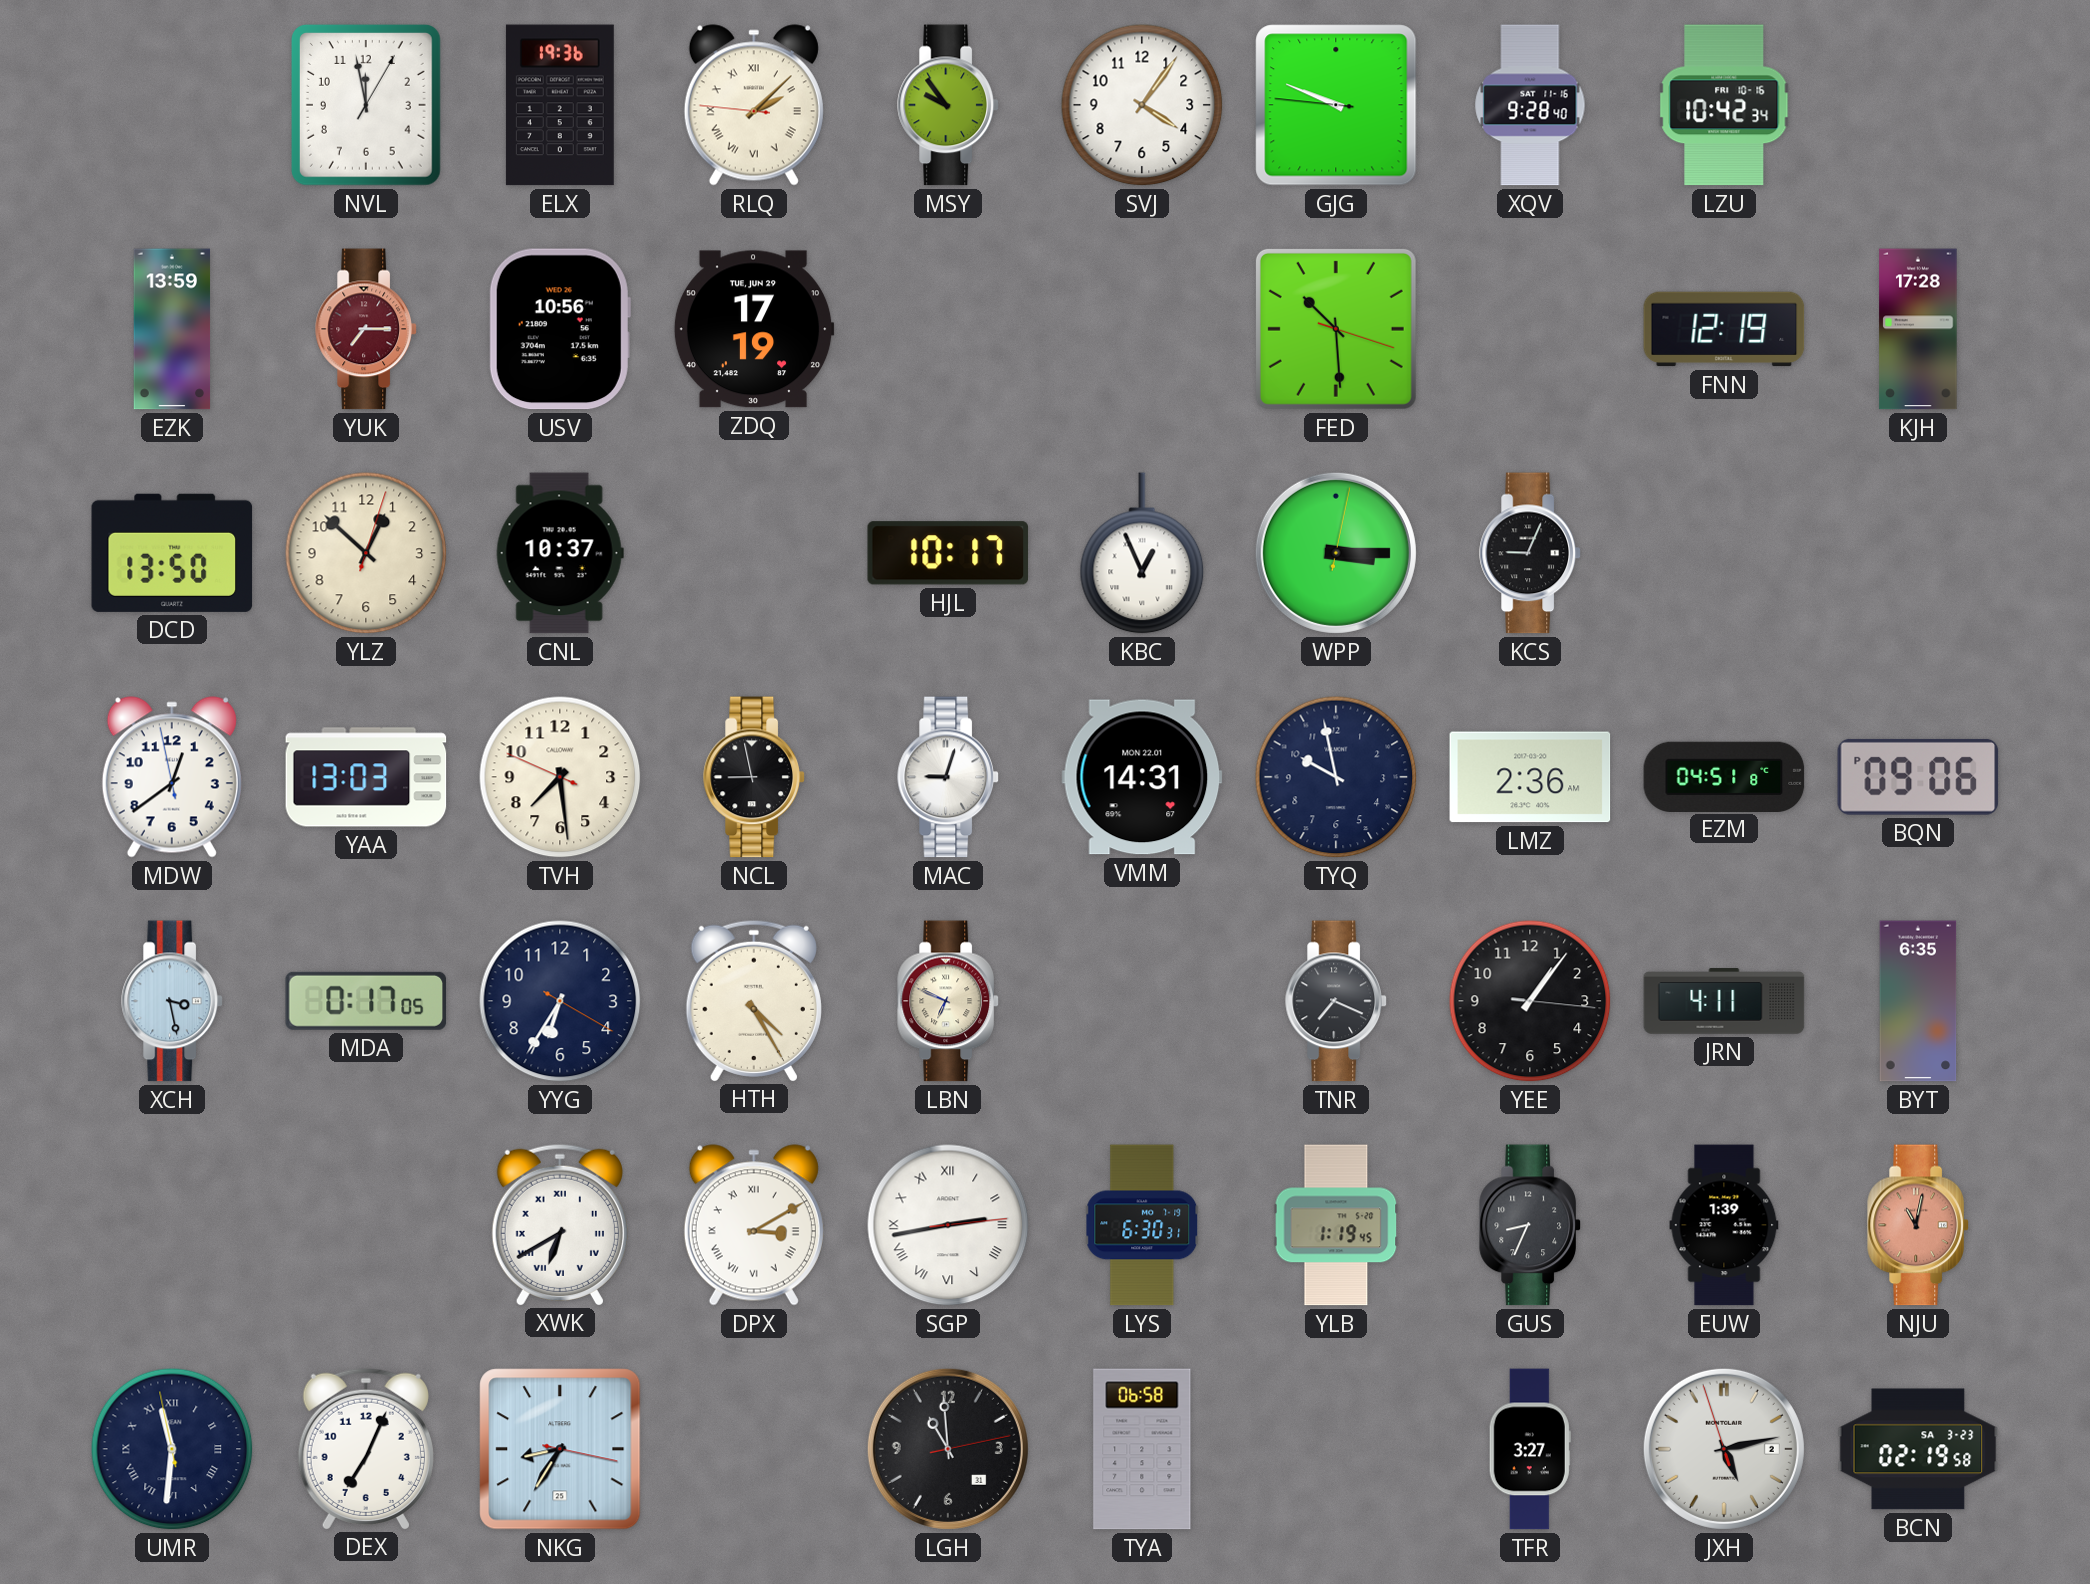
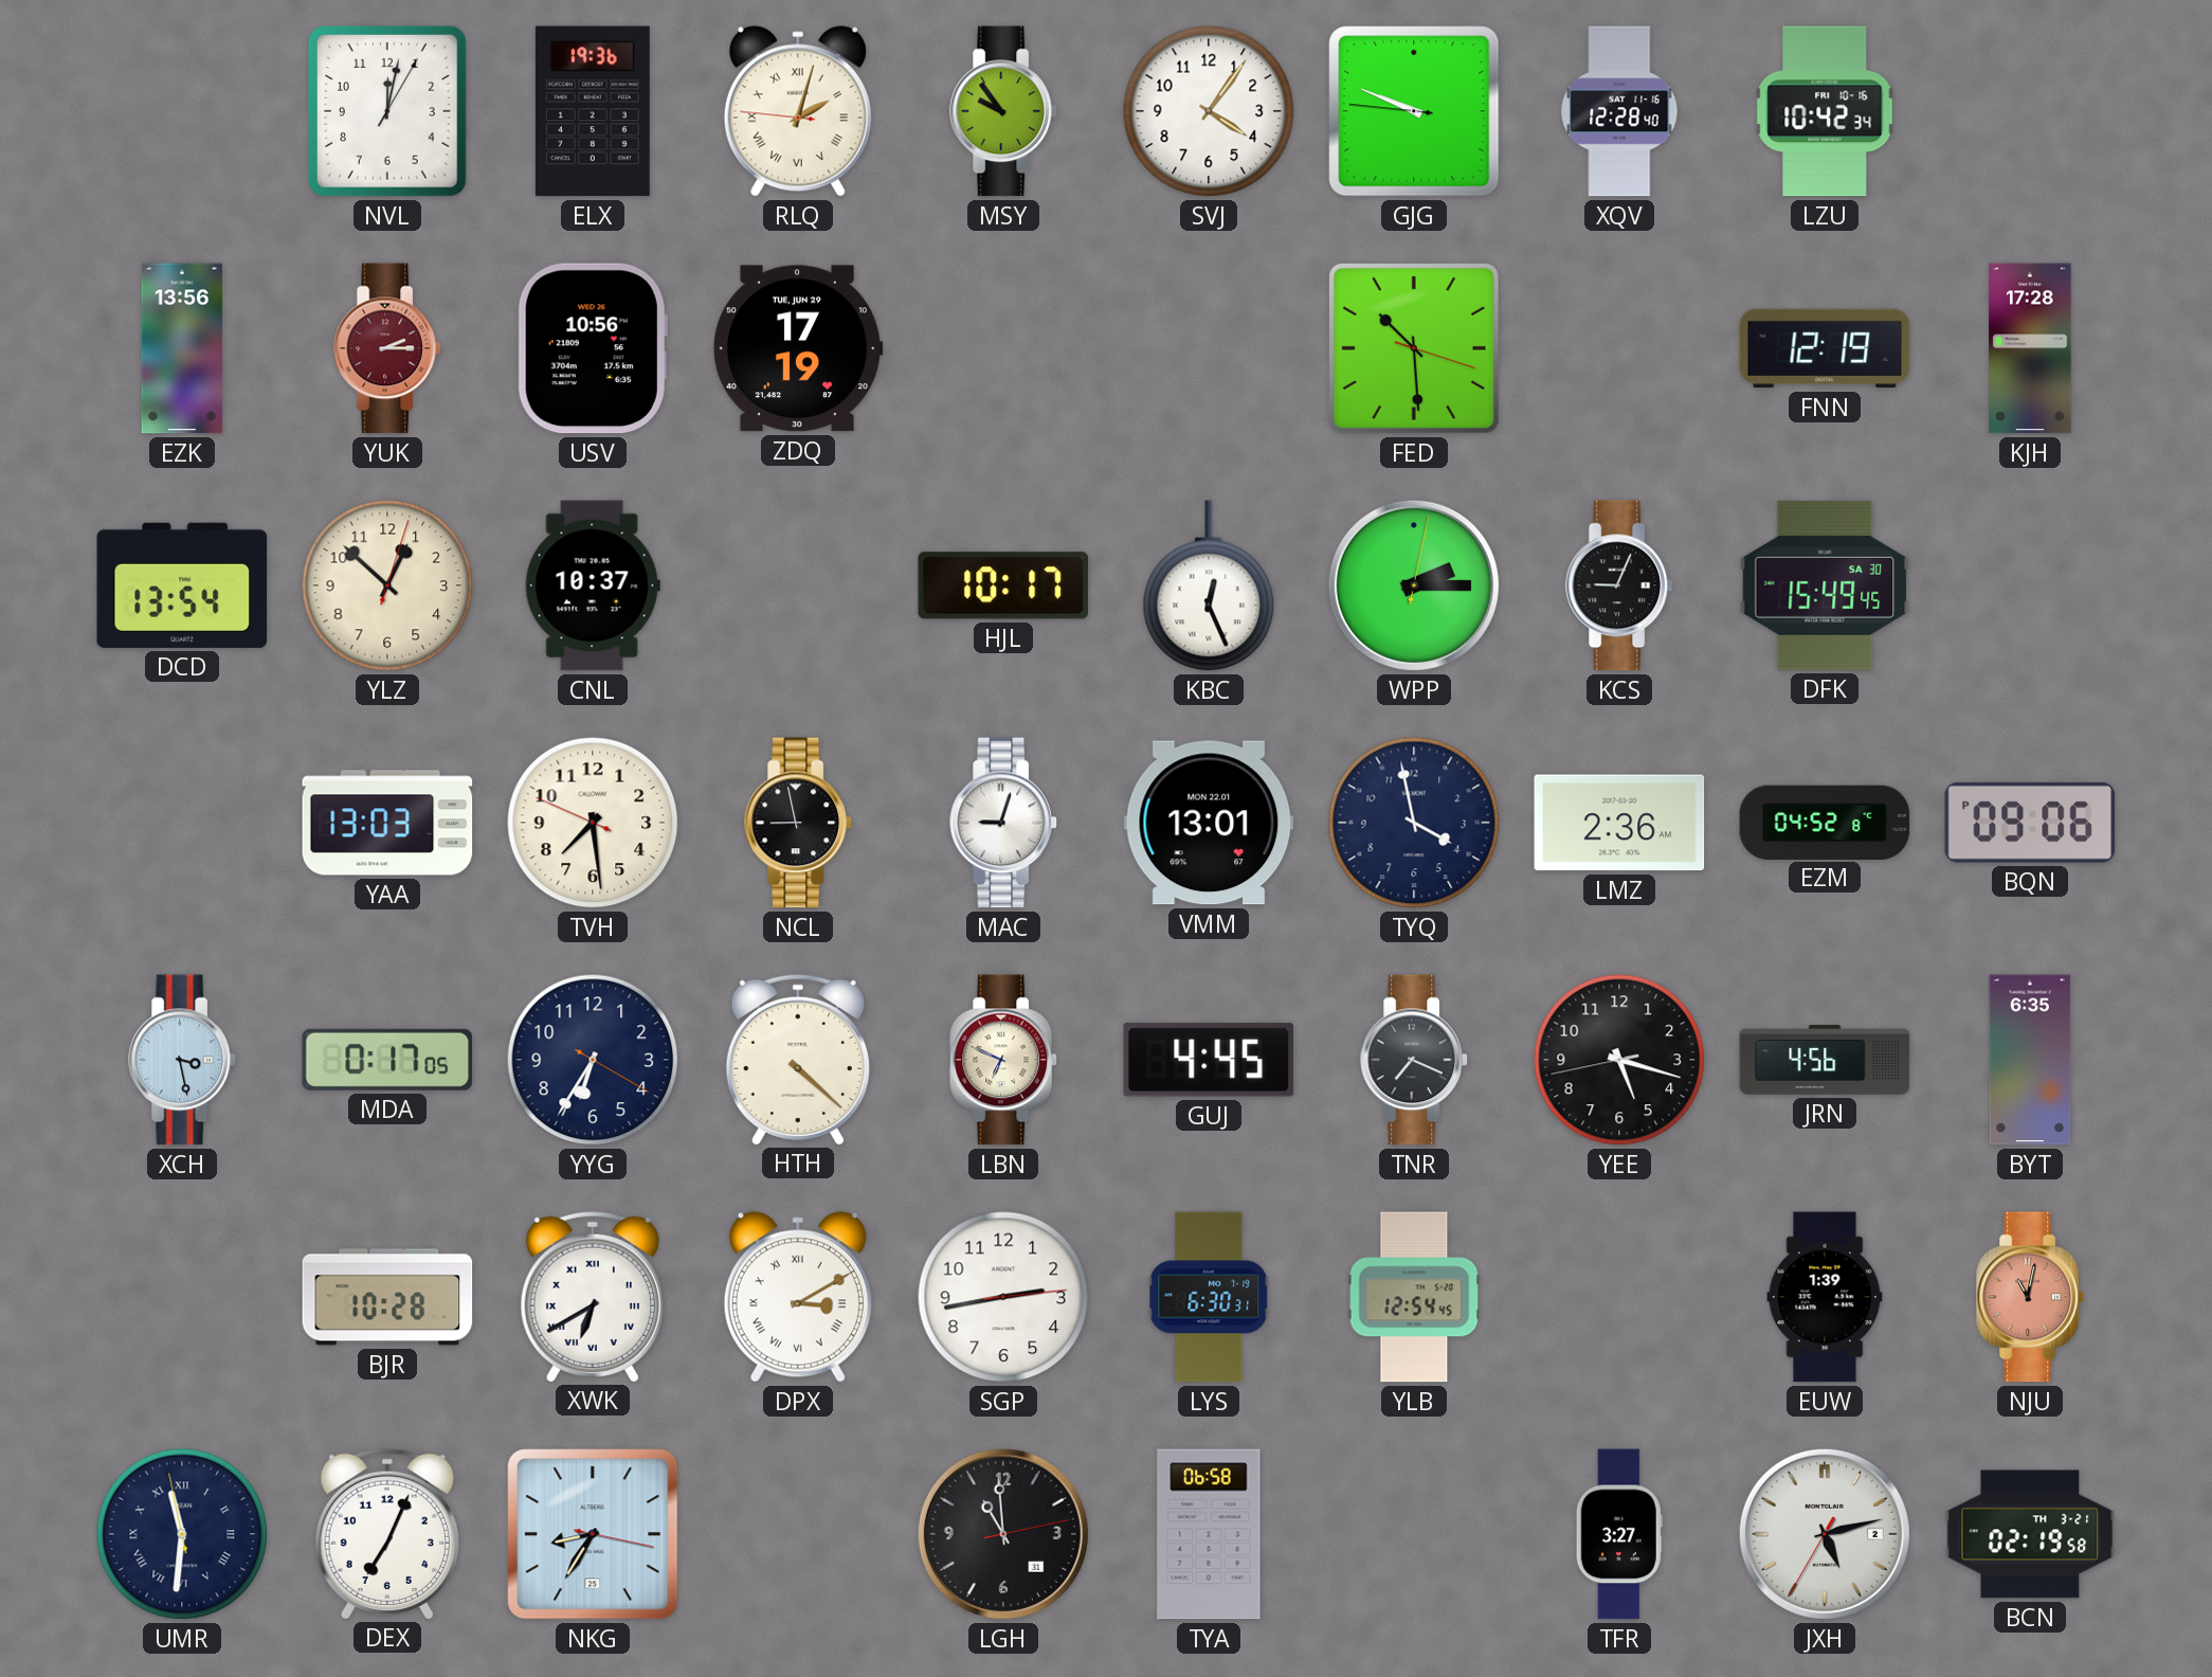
NVL: 11:58 -> 12:02 (387, 111)
RLQ: 2:07 -> 2:02 (798, 111)
XQV: 9:28 -> 12:28 (1619, 111)
EZK: 13:59 -> 13:56 (182, 348)
YUK: 7:15 -> 2:15 (387, 348)
DCD: 13:50 -> 13:54 (182, 585)
KBC: 12:56 -> 12:26 (1209, 585)
WPP: 3:15 -> 2:15 (1414, 585)
DFK: none -> 15:49 (1825, 585)
MDW: 12:38 -> none (172, 777)
VMM: 14:31 -> 13:01 (1209, 823)
TYQ: 9:58 -> 3:58 (1414, 823)
EZM: 04:51 -> 04:52 (1825, 822)
HTH: 4:25 -> 4:22 (798, 1059)
GUJ: none -> 4:45 (1208, 1060)
YEE: 1:06 -> 5:17 (1619, 1060)
JRN: 4:11 -> 4:56 (1825, 1060)
BJR: none -> 10:28 (387, 1297)
SGP numerals: Roman -> Arabic (1003, 1297)
YLB: 1:19 -> 12:54 (1414, 1297)
GUS: 8:34 -> none (1530, 1225)
JXH: 5:12:57 -> 5:12:35 (1825, 1534)
BCN date: SA 3-23 -> TH 3-21 (2030, 1534)
